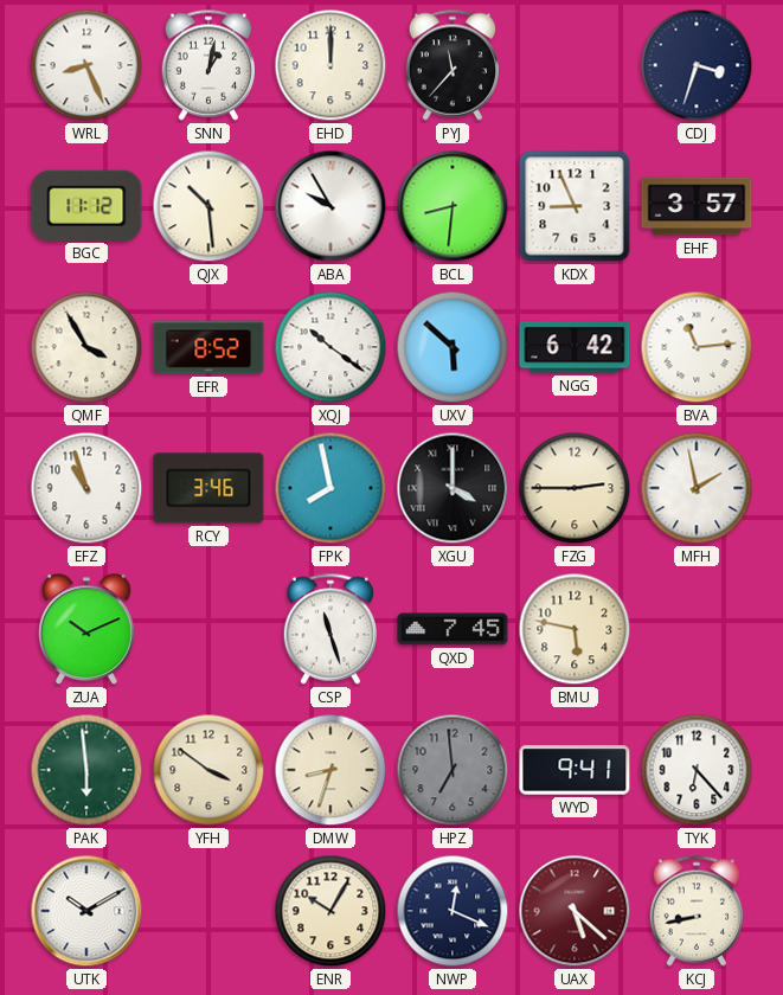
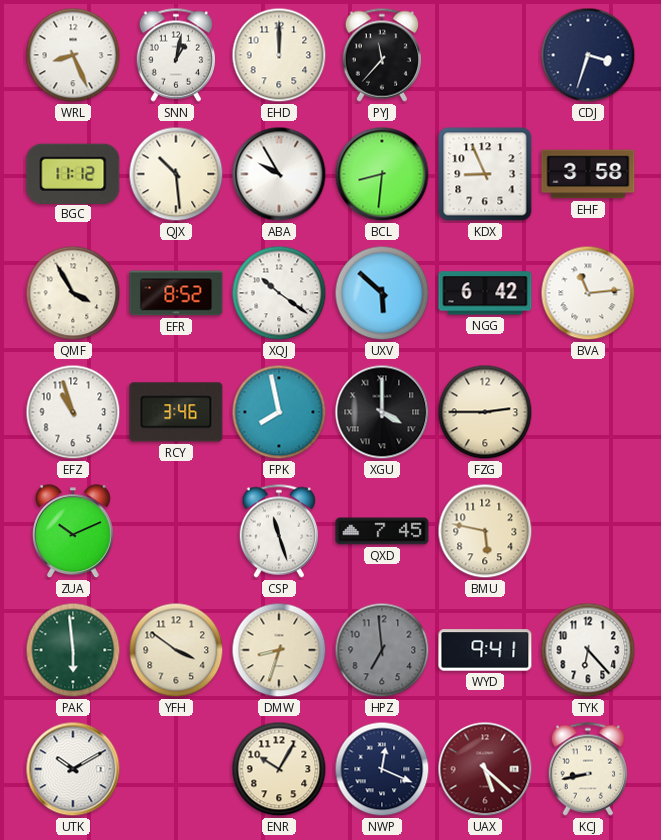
EHF: 3:57 -> 3:58 (588, 174)
MFH: 1:58 -> none (697, 488)
